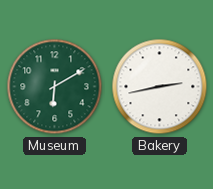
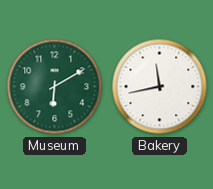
Bakery: 2:43 -> 11:43 (160, 87)
